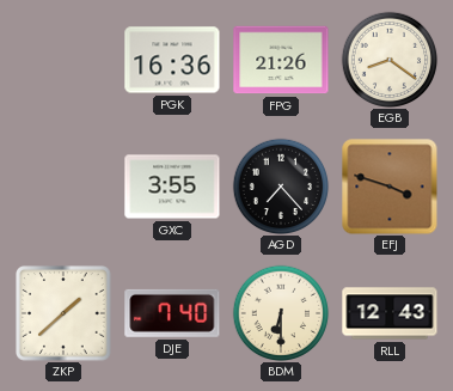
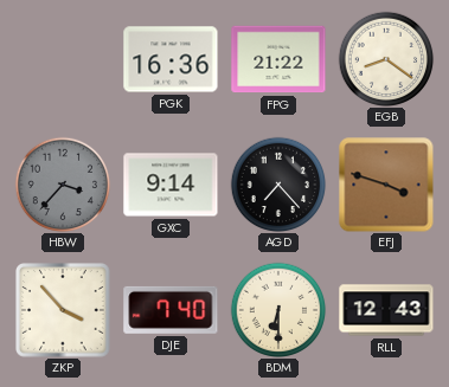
FPG: 21:26 -> 21:22 (278, 59)
HBW: none -> 3:37 (63, 185)
GXC: 3:55 -> 9:14 (171, 185)
ZKP: 1:38 -> 3:53 (64, 311)
